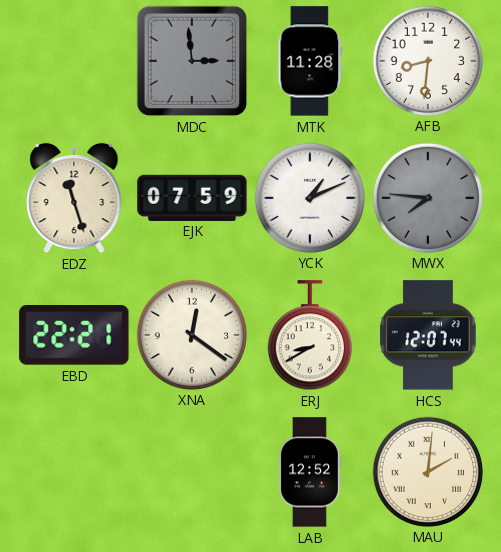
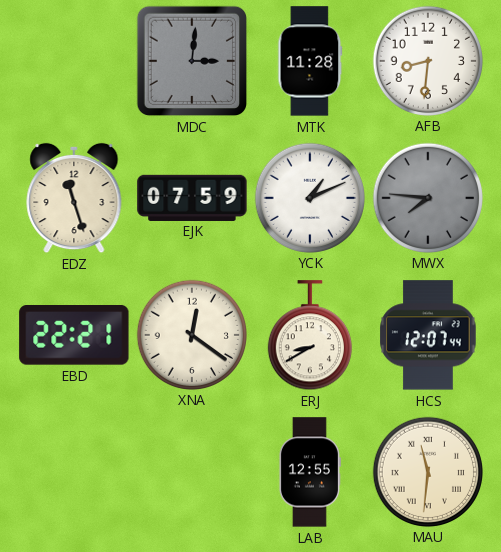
MDC: 2:59 -> 3:01 (192, 61)
LAB: 12:52 -> 12:55 (309, 472)
MAU: 2:01 -> 11:31 (427, 471)
